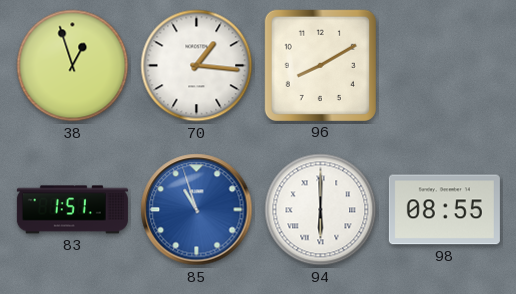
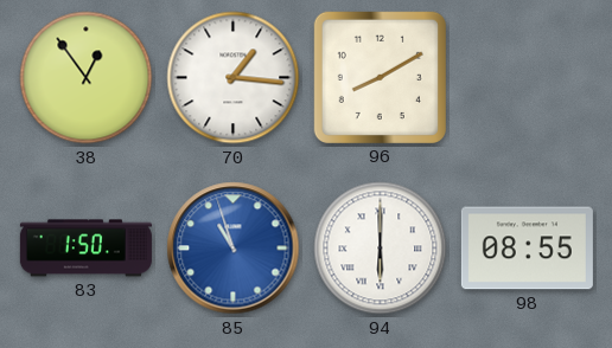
38: 12:57 -> 12:54 (87, 78)
83: 1:51 -> 1:50 (85, 249)
